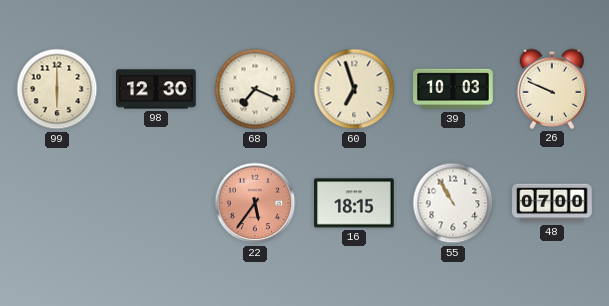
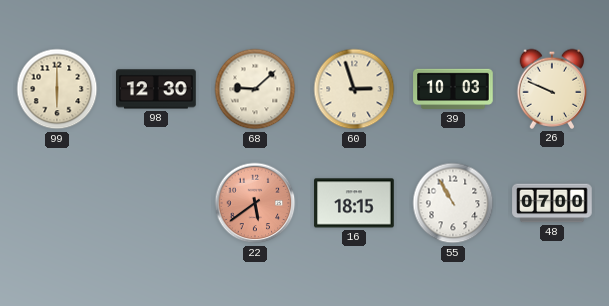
68: 7:19 -> 9:08 (255, 89)
60: 6:57 -> 2:57 (354, 89)
22: 5:36 -> 5:39 (255, 203)
